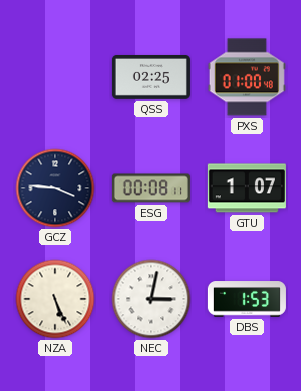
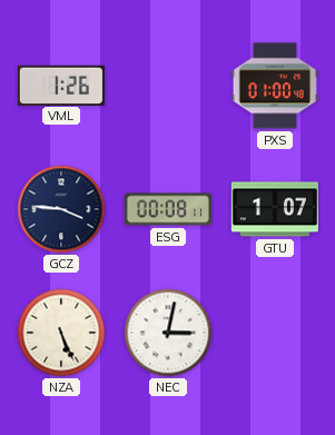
VML: none -> 1:26 (61, 85)
QSS: 02:25 -> none (151, 77)
DBS: 1:53 -> none (247, 299)
